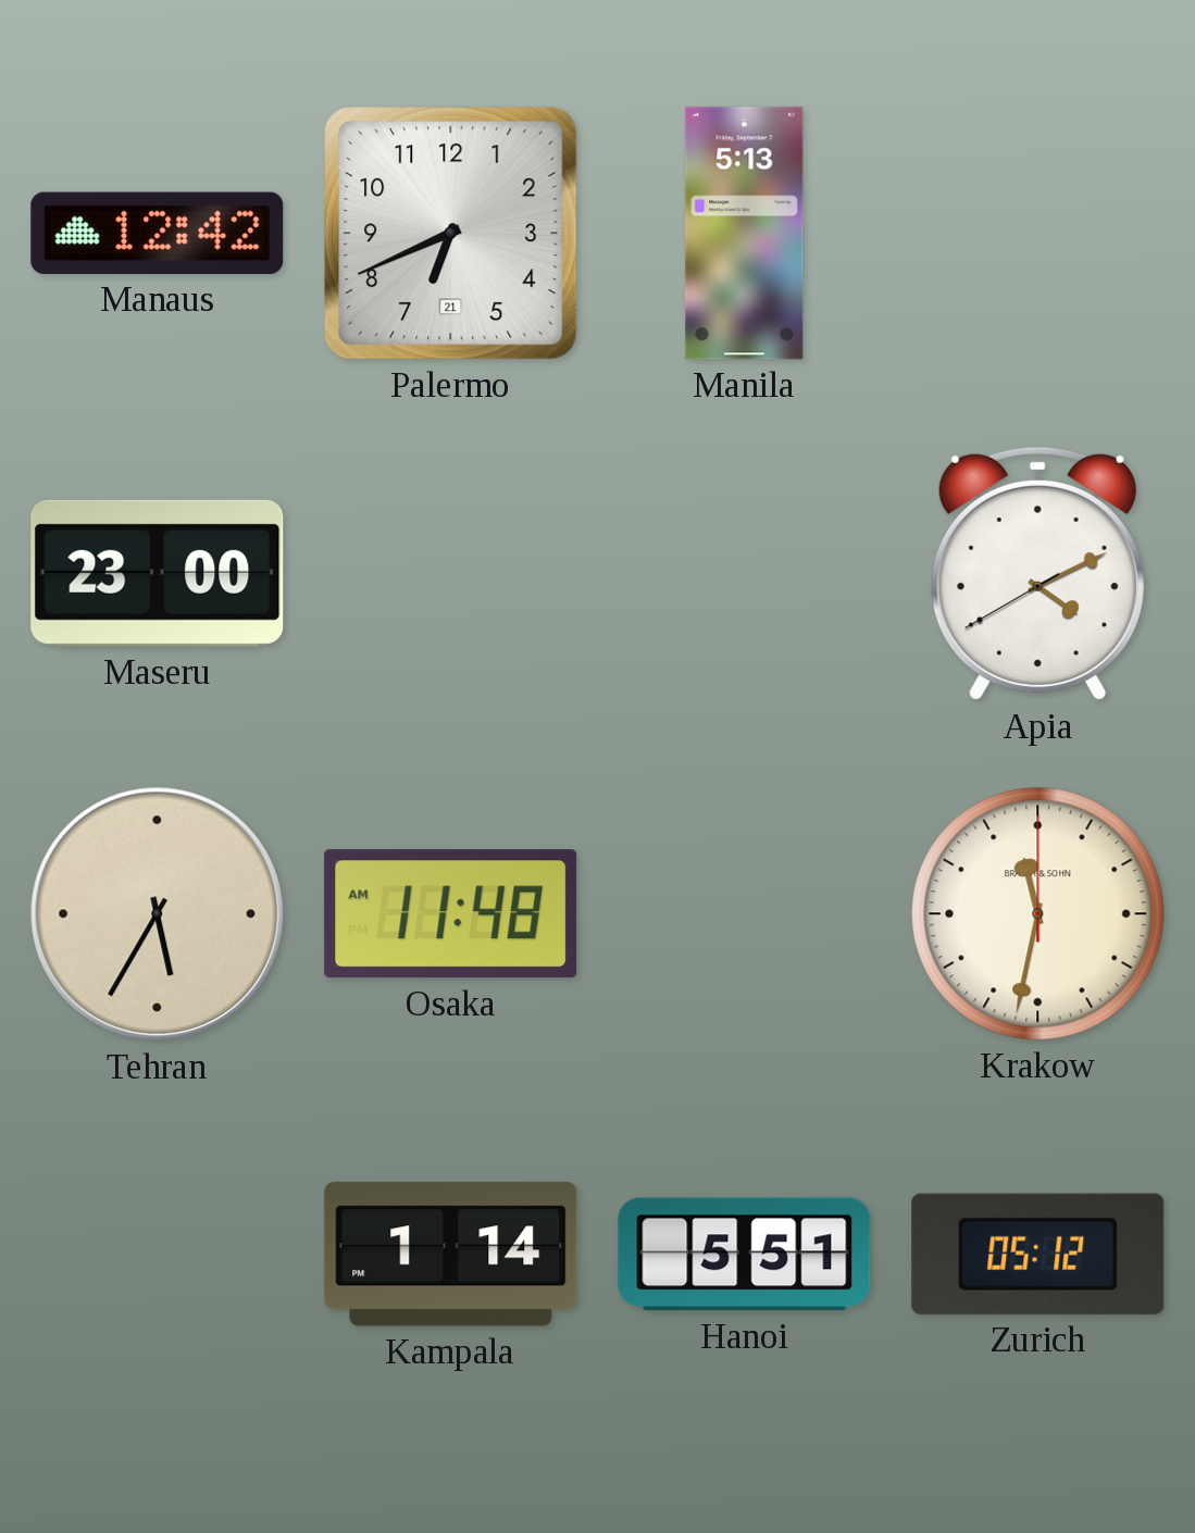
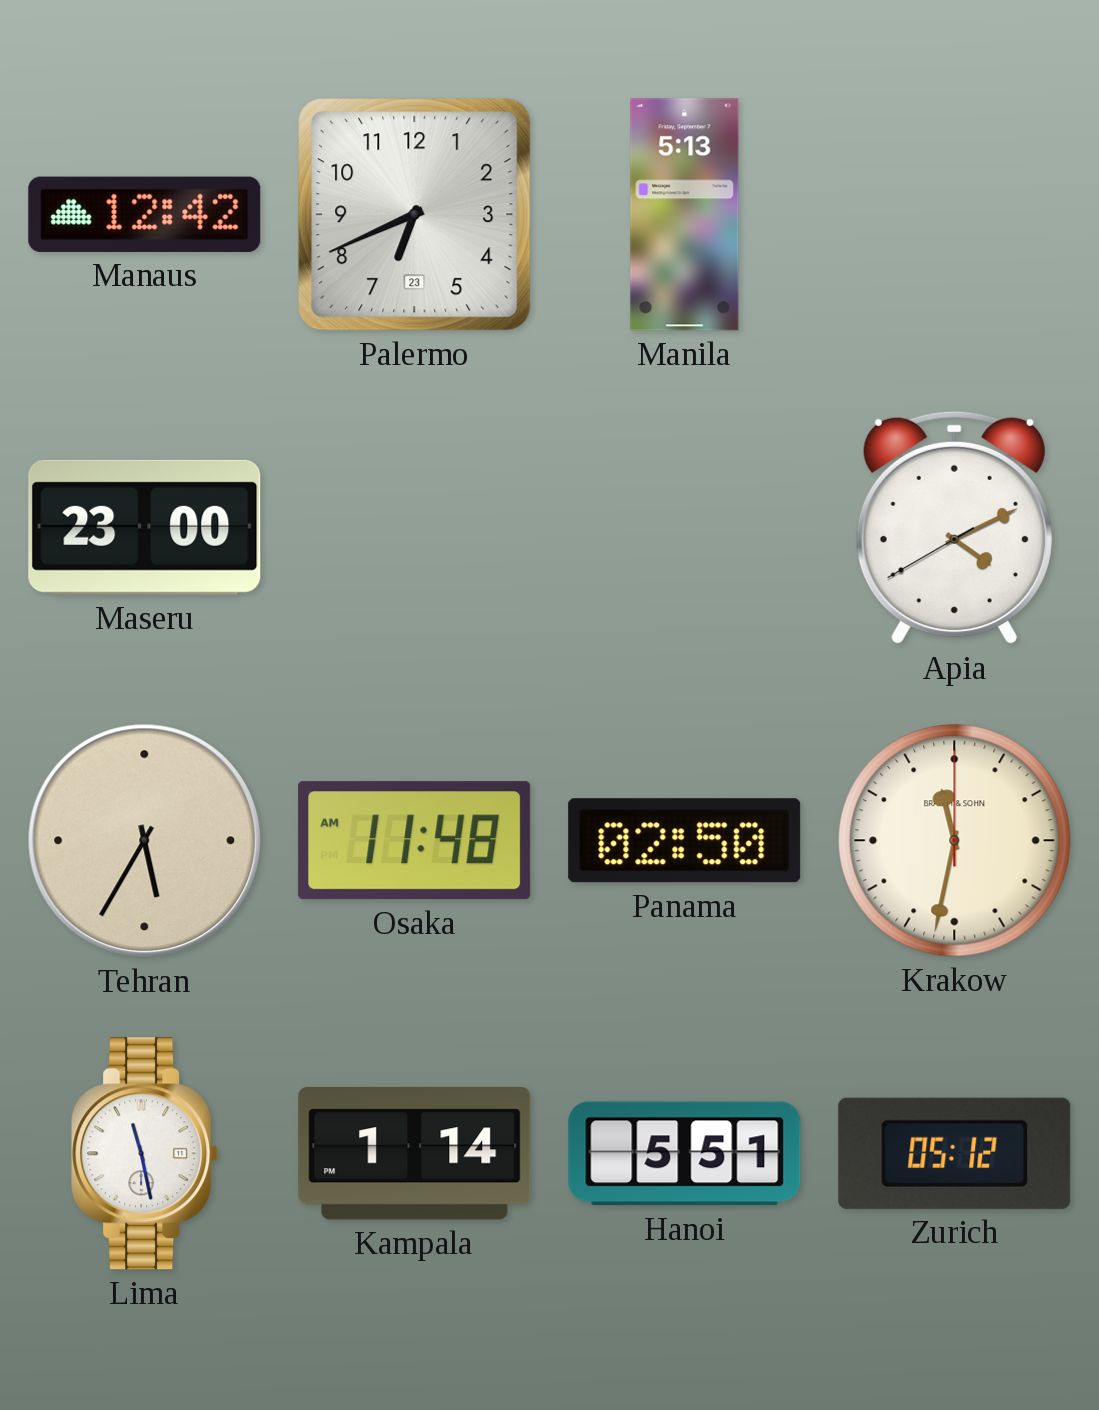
Palermo date: 21 -> 23 (415, 215)
Panama: none -> 02:50 (685, 841)
Lima: none -> 11:28 (145, 1154)
